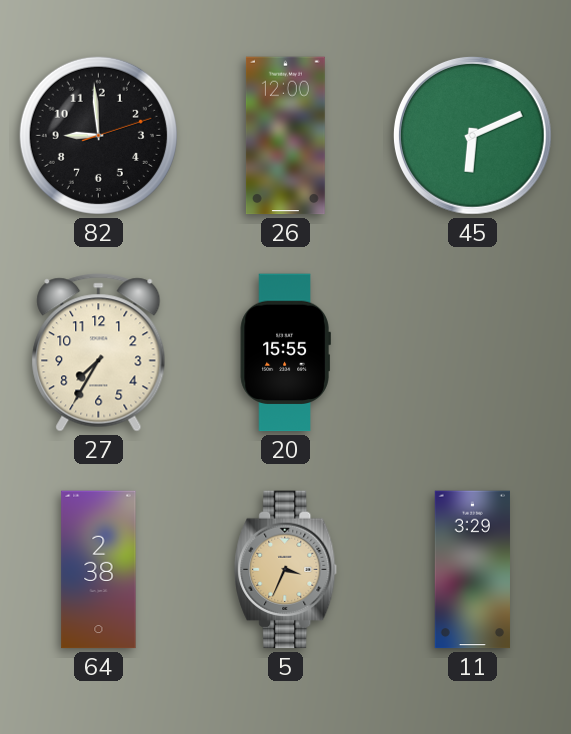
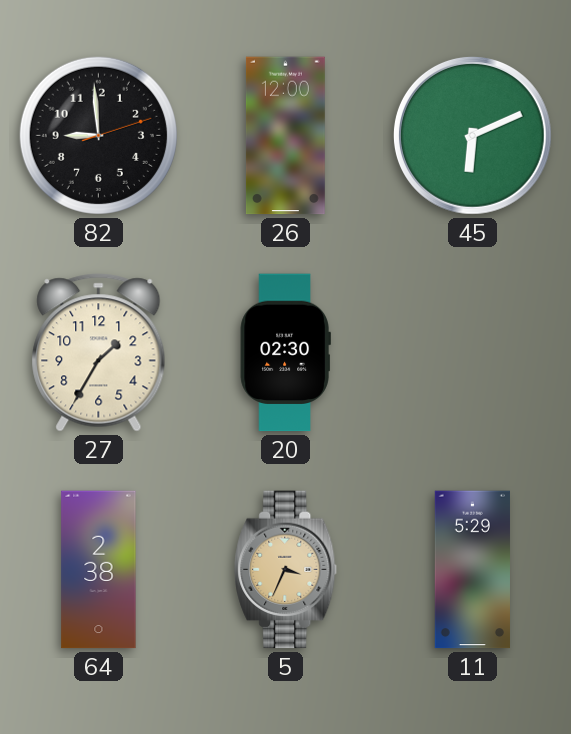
27: 7:35 -> 1:35 (99, 353)
20: 15:55 -> 02:30 (285, 353)
11: 3:29 -> 5:29 (472, 570)
